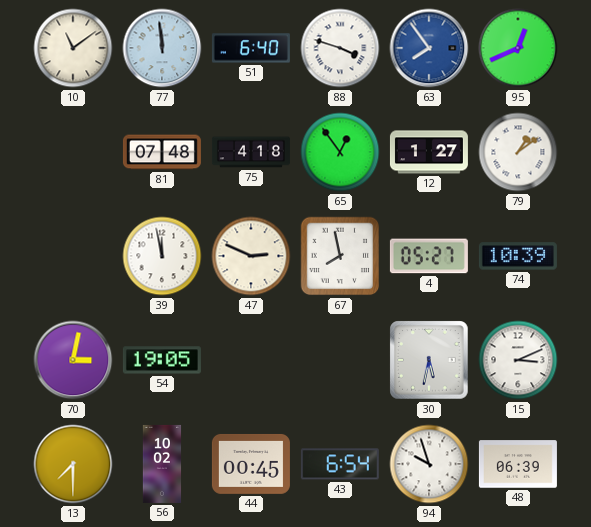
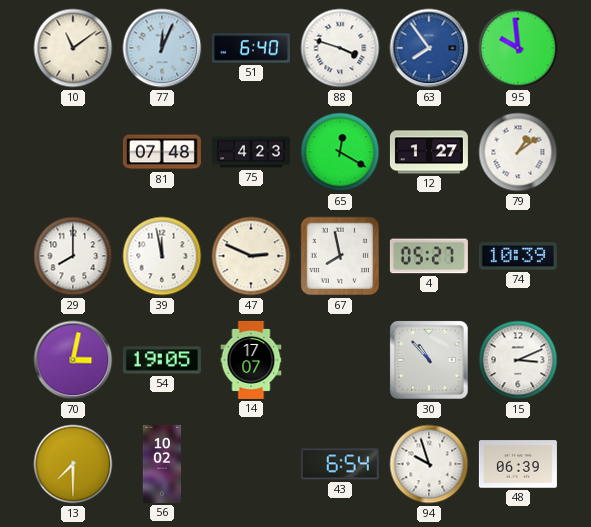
77: 11:59 -> 12:04 (162, 48)
95: 12:41 -> 9:59 (518, 48)
75: 4:18 -> 4:23 (251, 152)
65: 12:54 -> 12:20 (340, 152)
29: none -> 8:00 (73, 256)
14: none -> 17:07 (251, 360)
30: 5:32 -> 10:53 (429, 360)
44: 00:45 -> none (251, 464)
